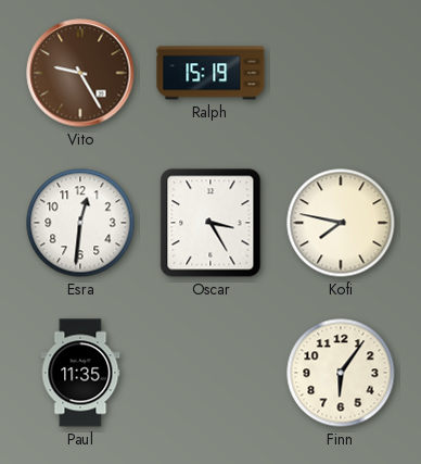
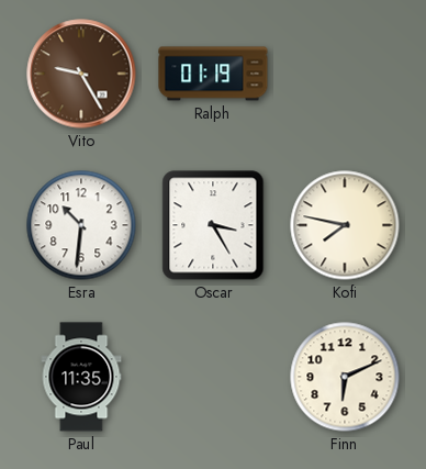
Ralph: 15:19 -> 01:19 (213, 74)
Esra: 12:31 -> 10:31 (81, 225)
Finn: 6:06 -> 6:11 (345, 377)
